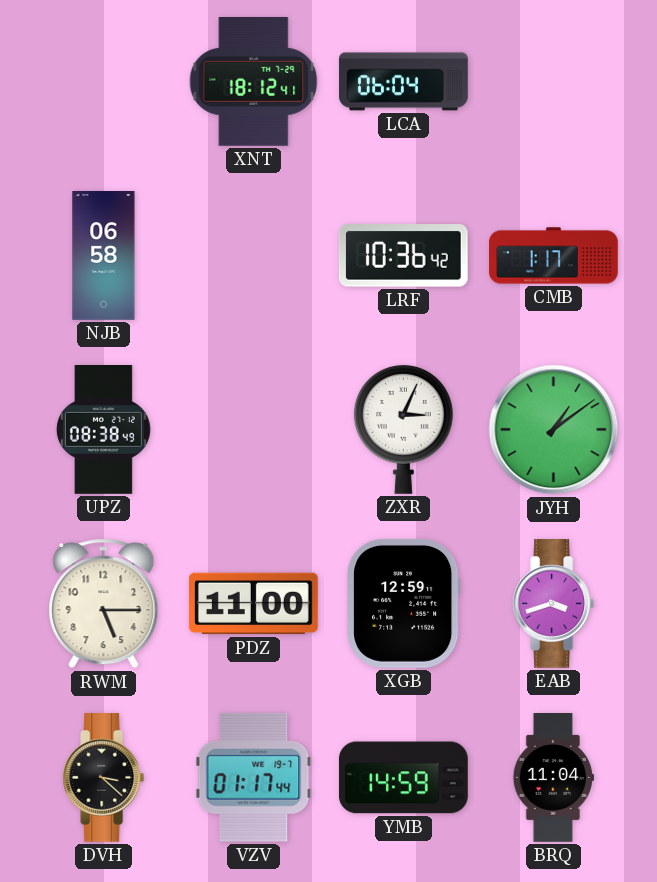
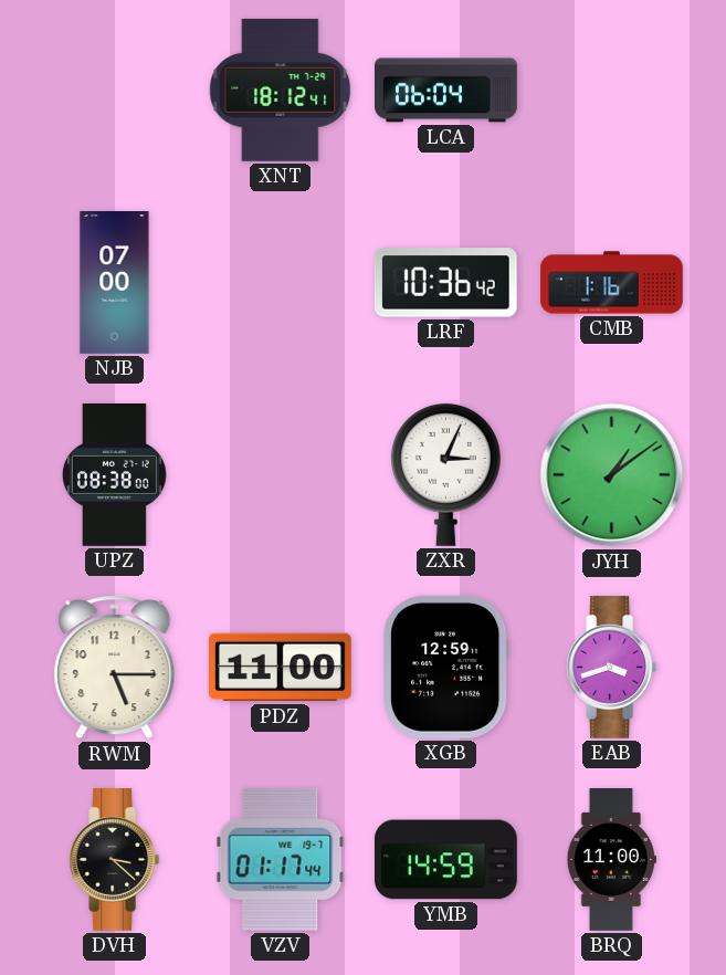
NJB: 06:58 -> 07:00 (115, 283)
CMB: 1:17 -> 1:16 (612, 283)
UPZ: 08:38:49 -> 08:38:00 (114, 475)
BRQ: 11:04 -> 11:00 (611, 860)
